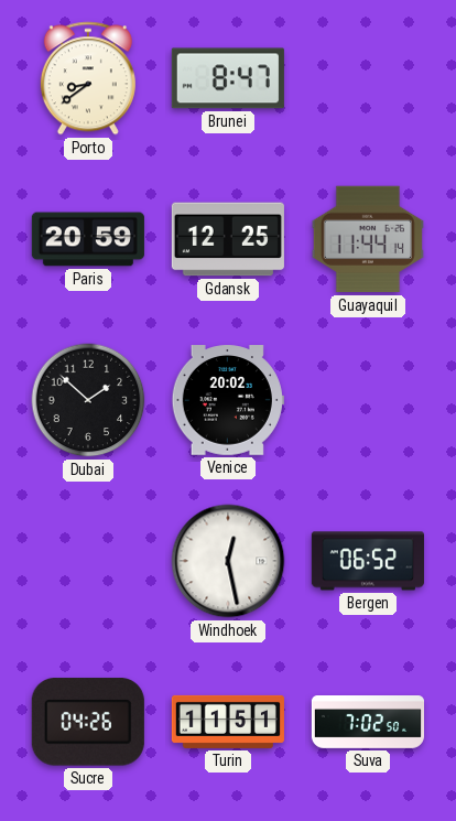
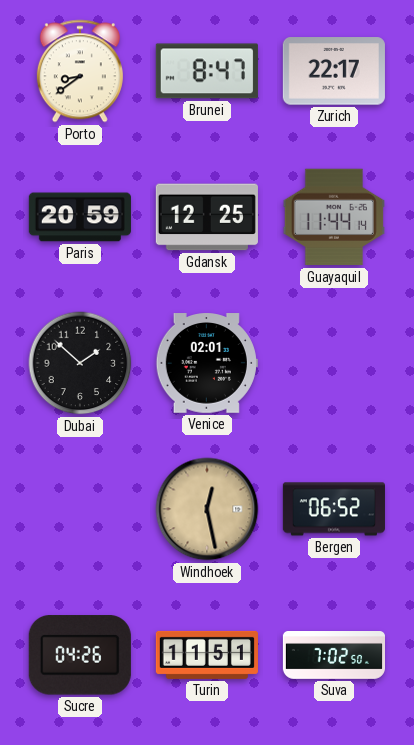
Zurich: none -> 22:17 (334, 71)
Venice: 20:02 -> 02:01 (207, 363)
Windhoek dial: white -> champagne (207, 509)
